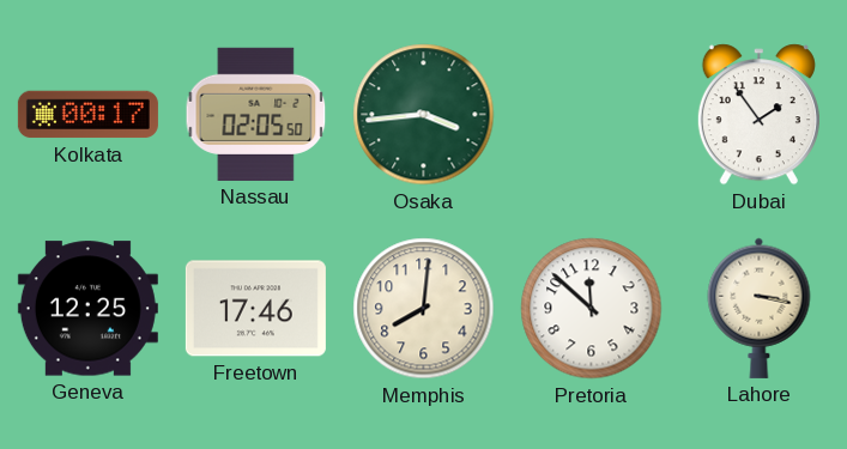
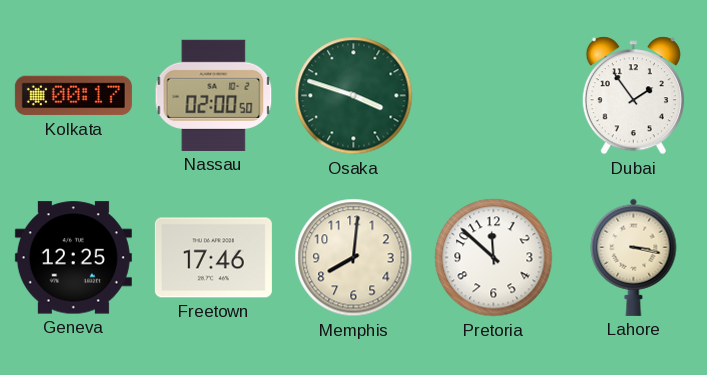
Nassau: 02:05 -> 02:00 (214, 95)
Osaka: 3:44 -> 3:48 (354, 96)
